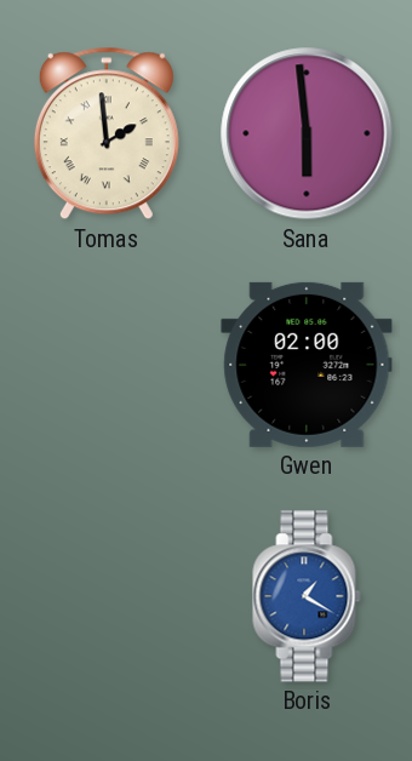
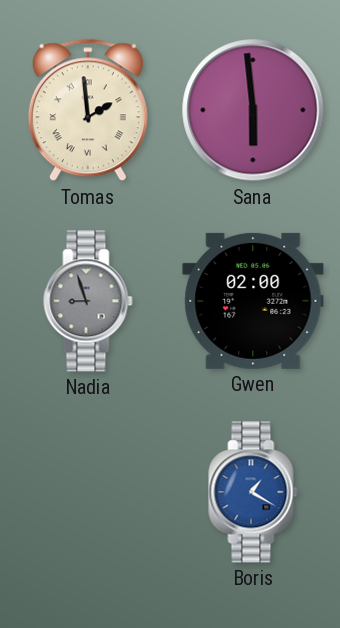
Nadia: none -> 8:57 (88, 301)
